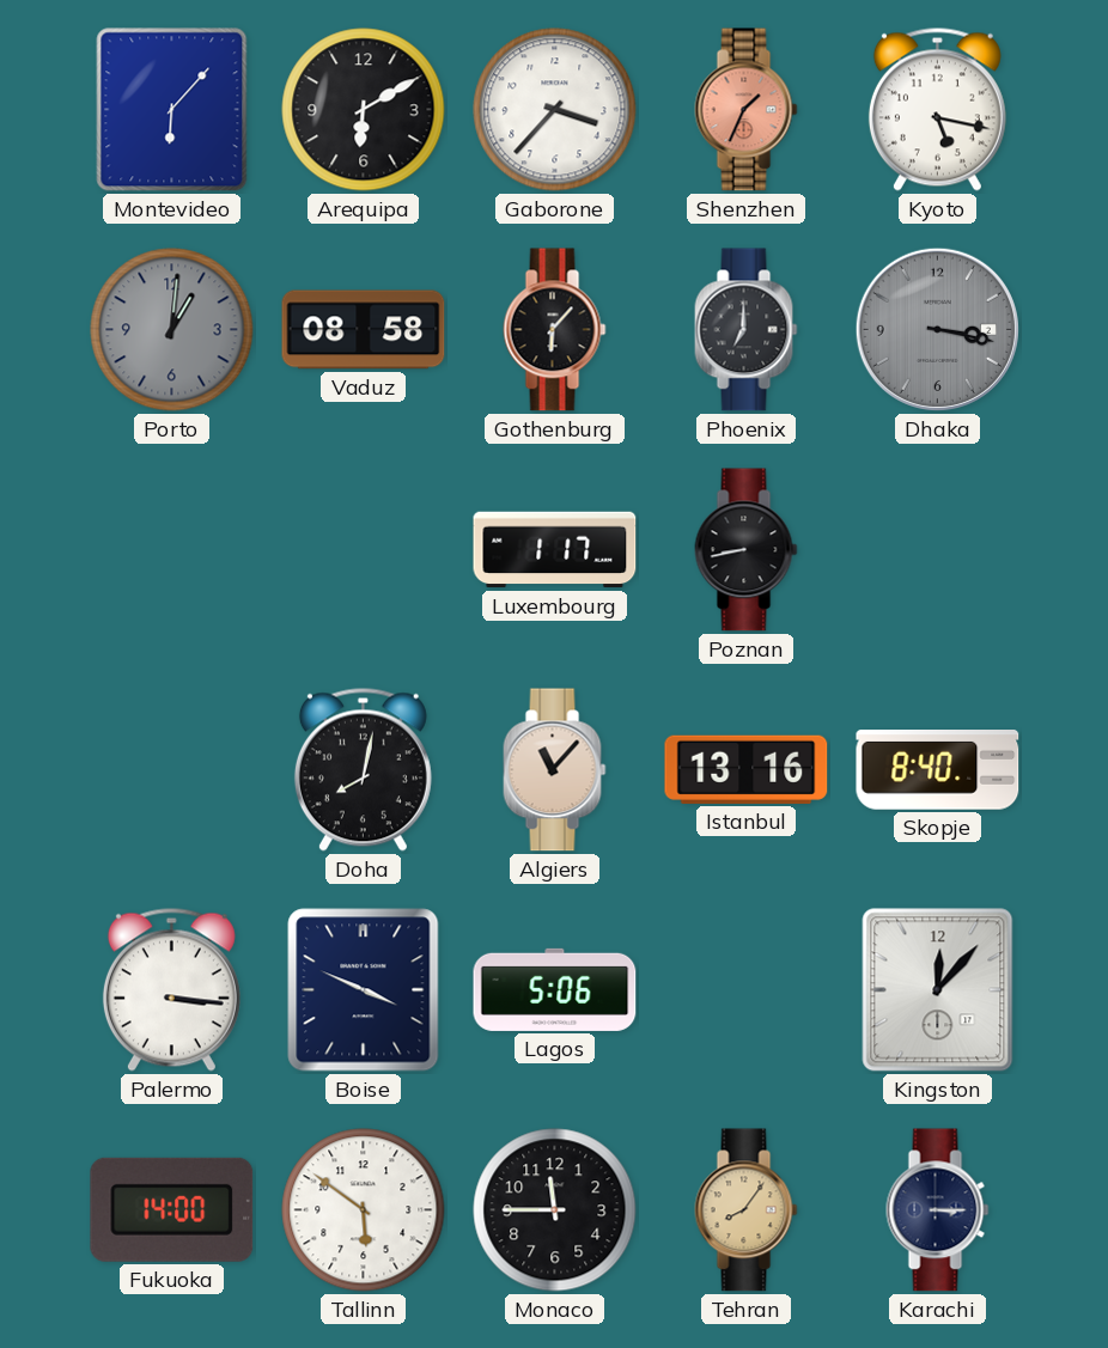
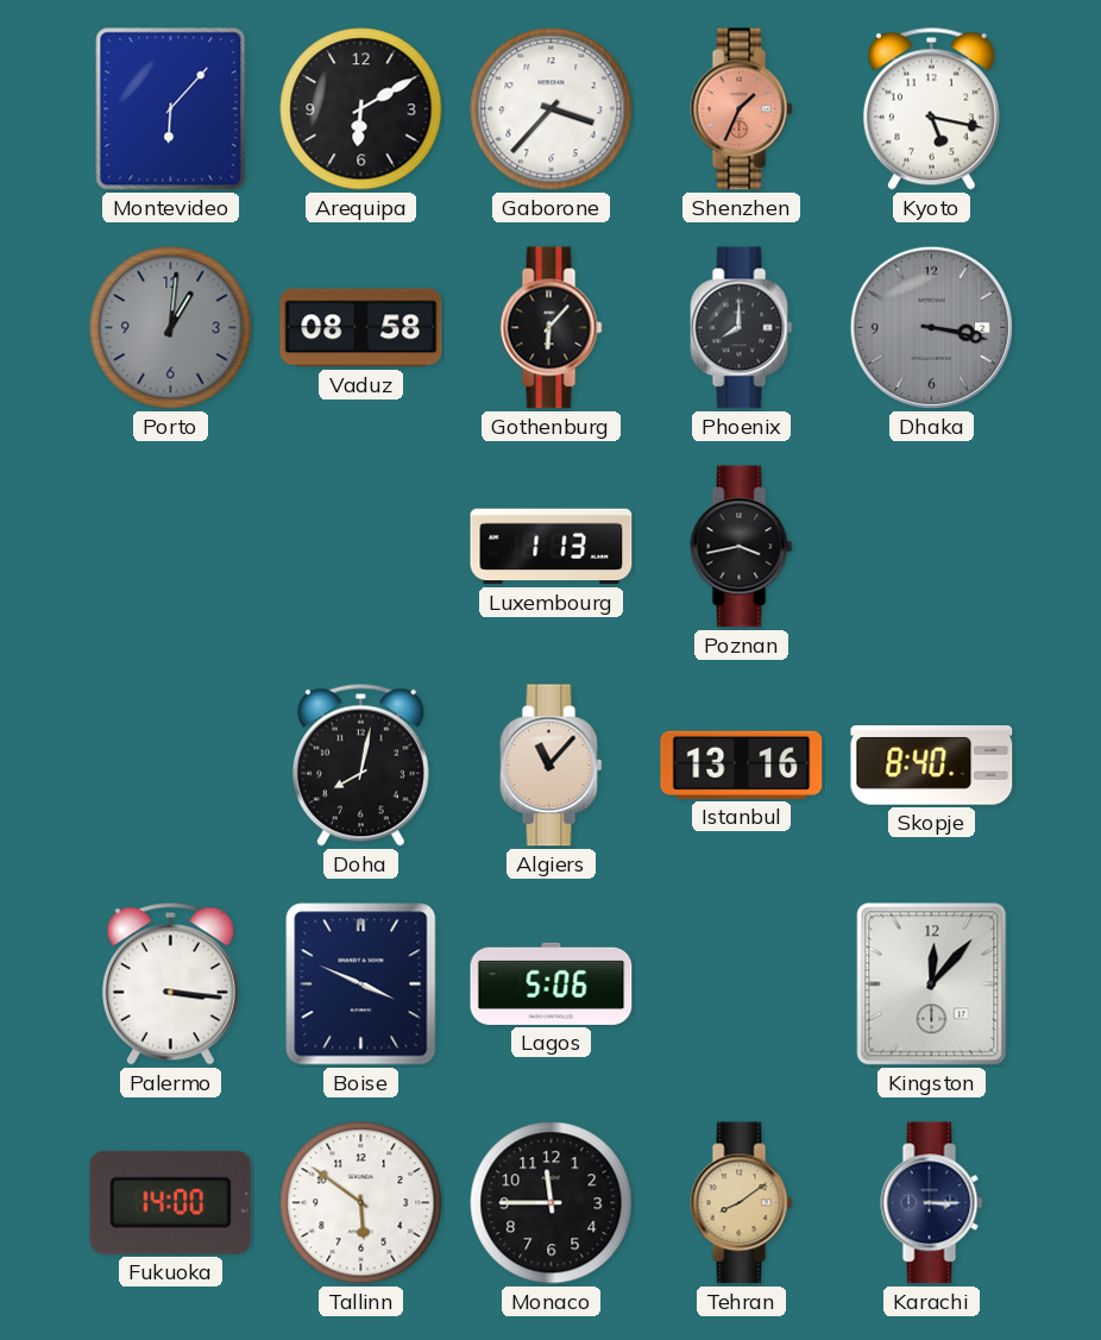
Phoenix: 7:00 -> 8:00 (742, 328)
Luxembourg: 1:17 -> 1:13 (552, 547)
Poznan: 8:43 -> 3:43 (742, 547)
Tehran: 8:06 -> 8:09 (742, 1203)
